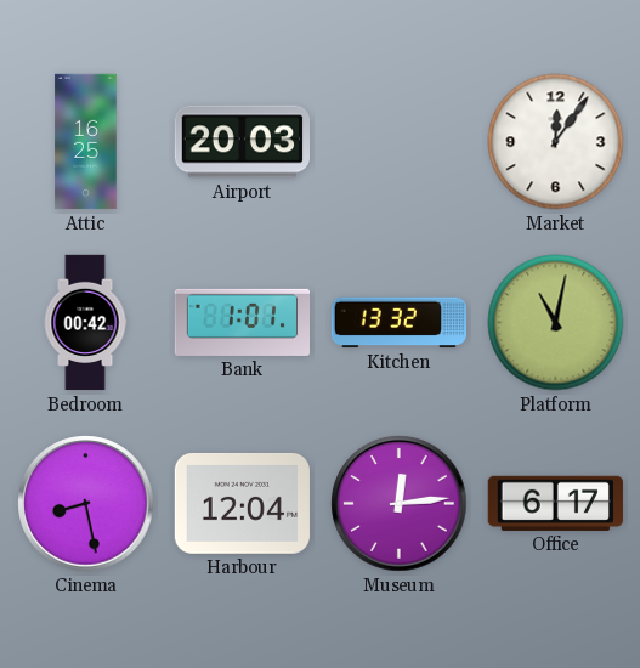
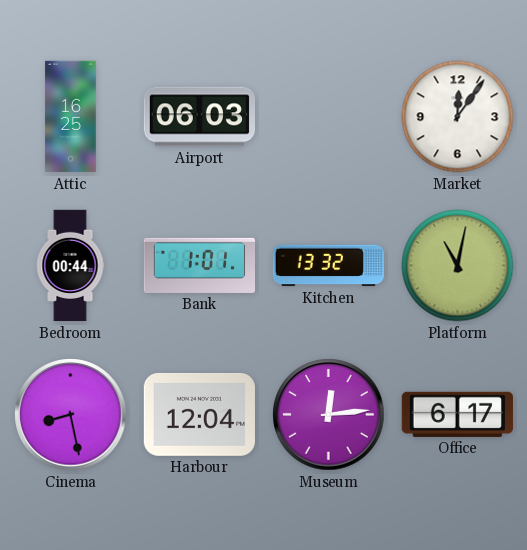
Airport: 20:03 -> 06:03 (199, 117)
Bedroom: 00:42 -> 00:44 (70, 266)
